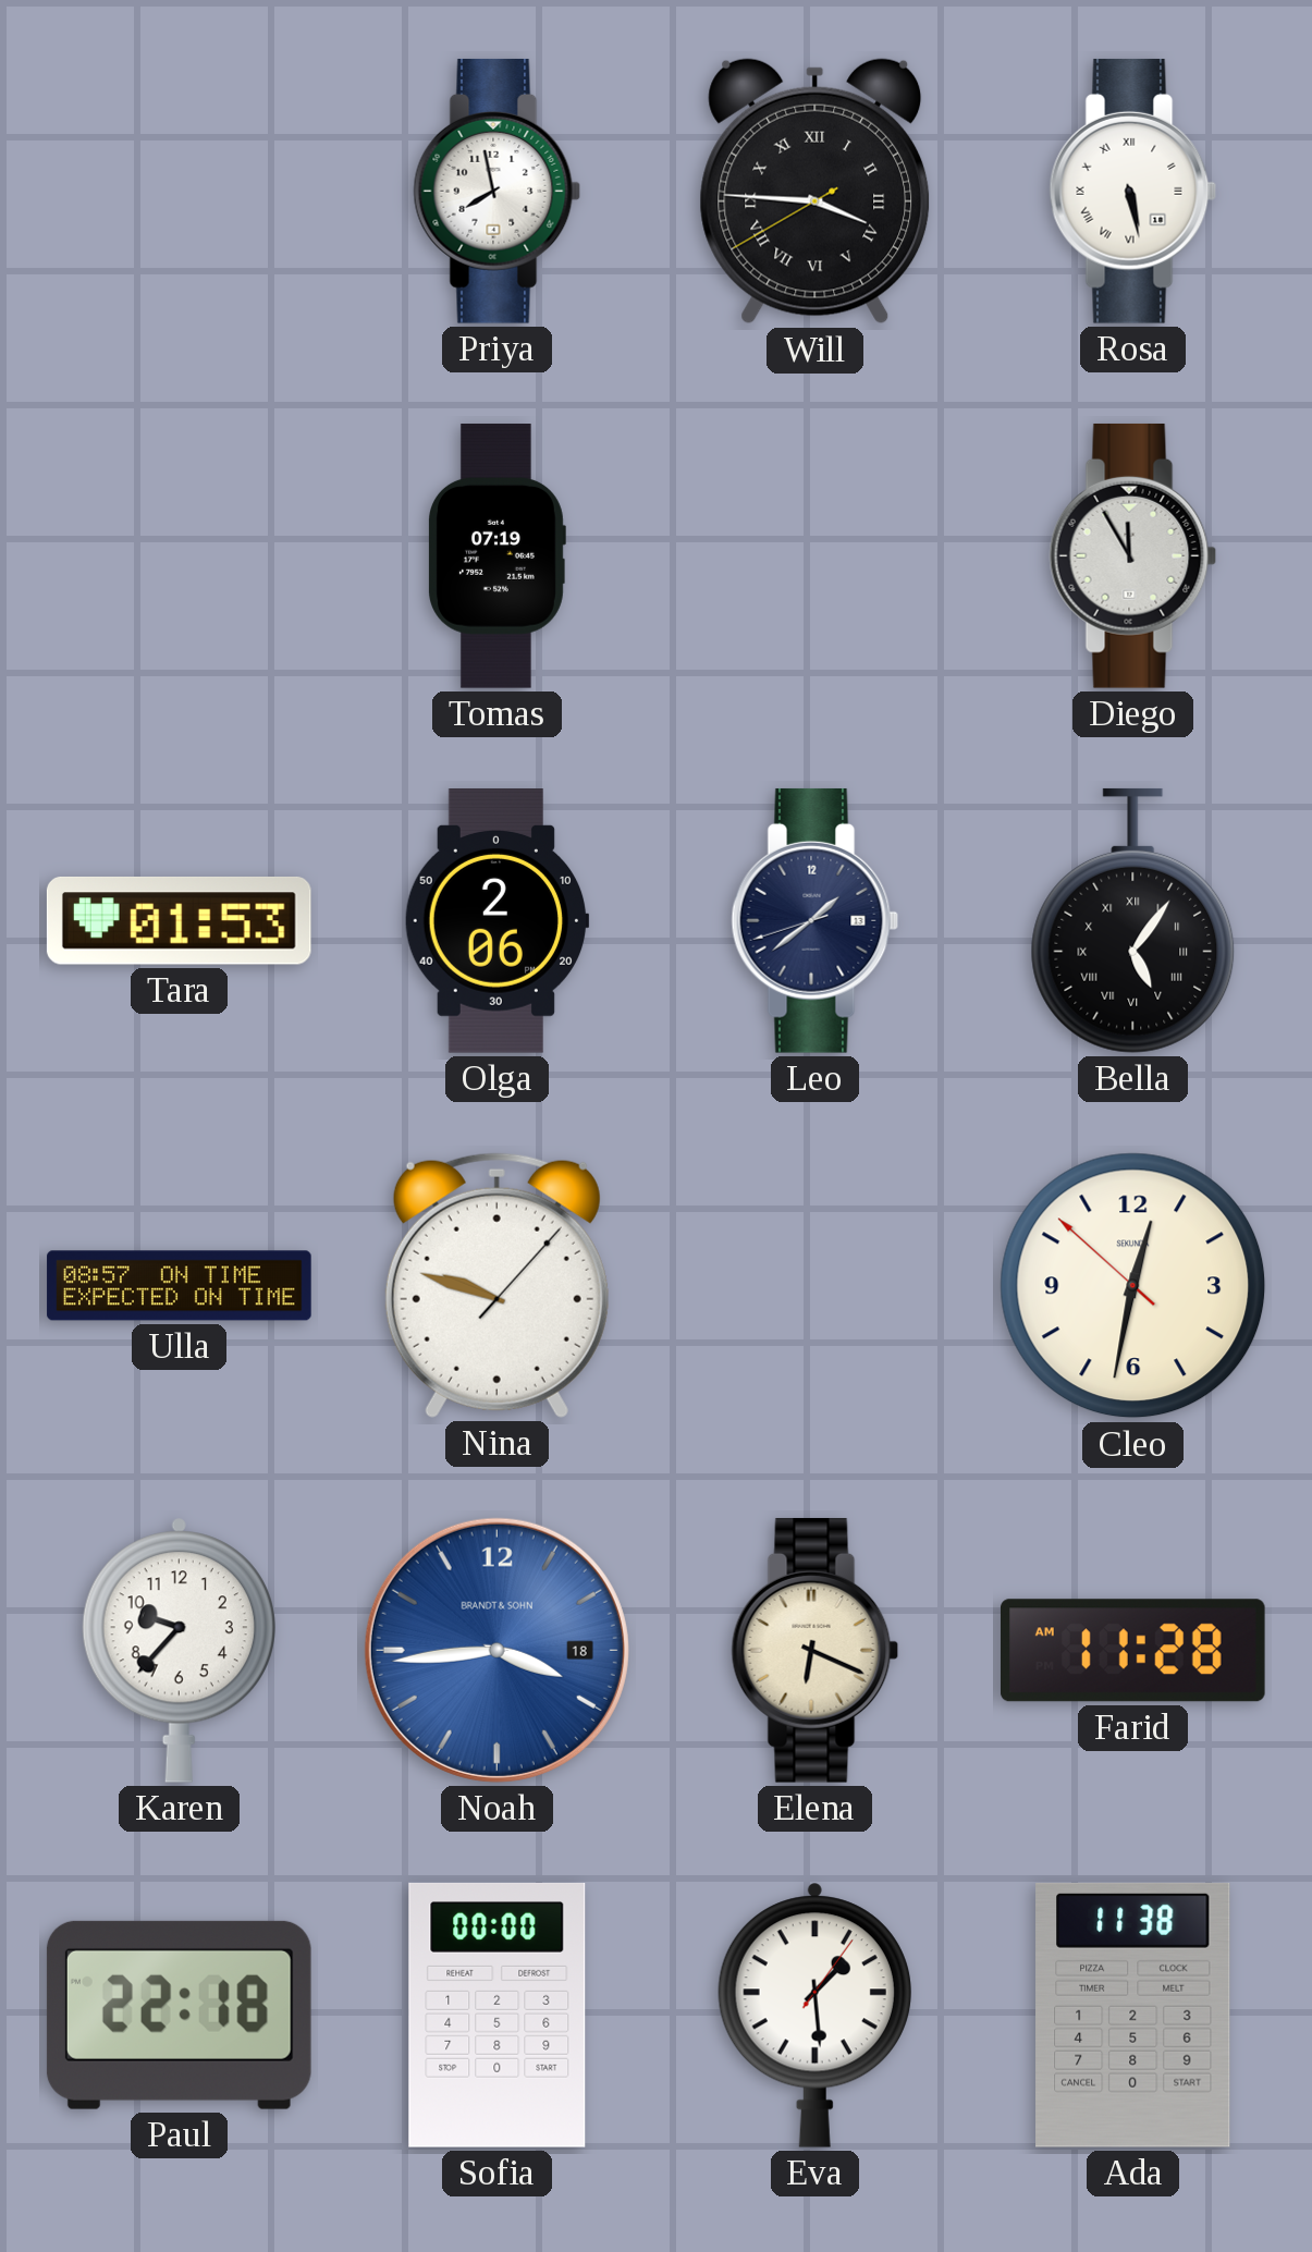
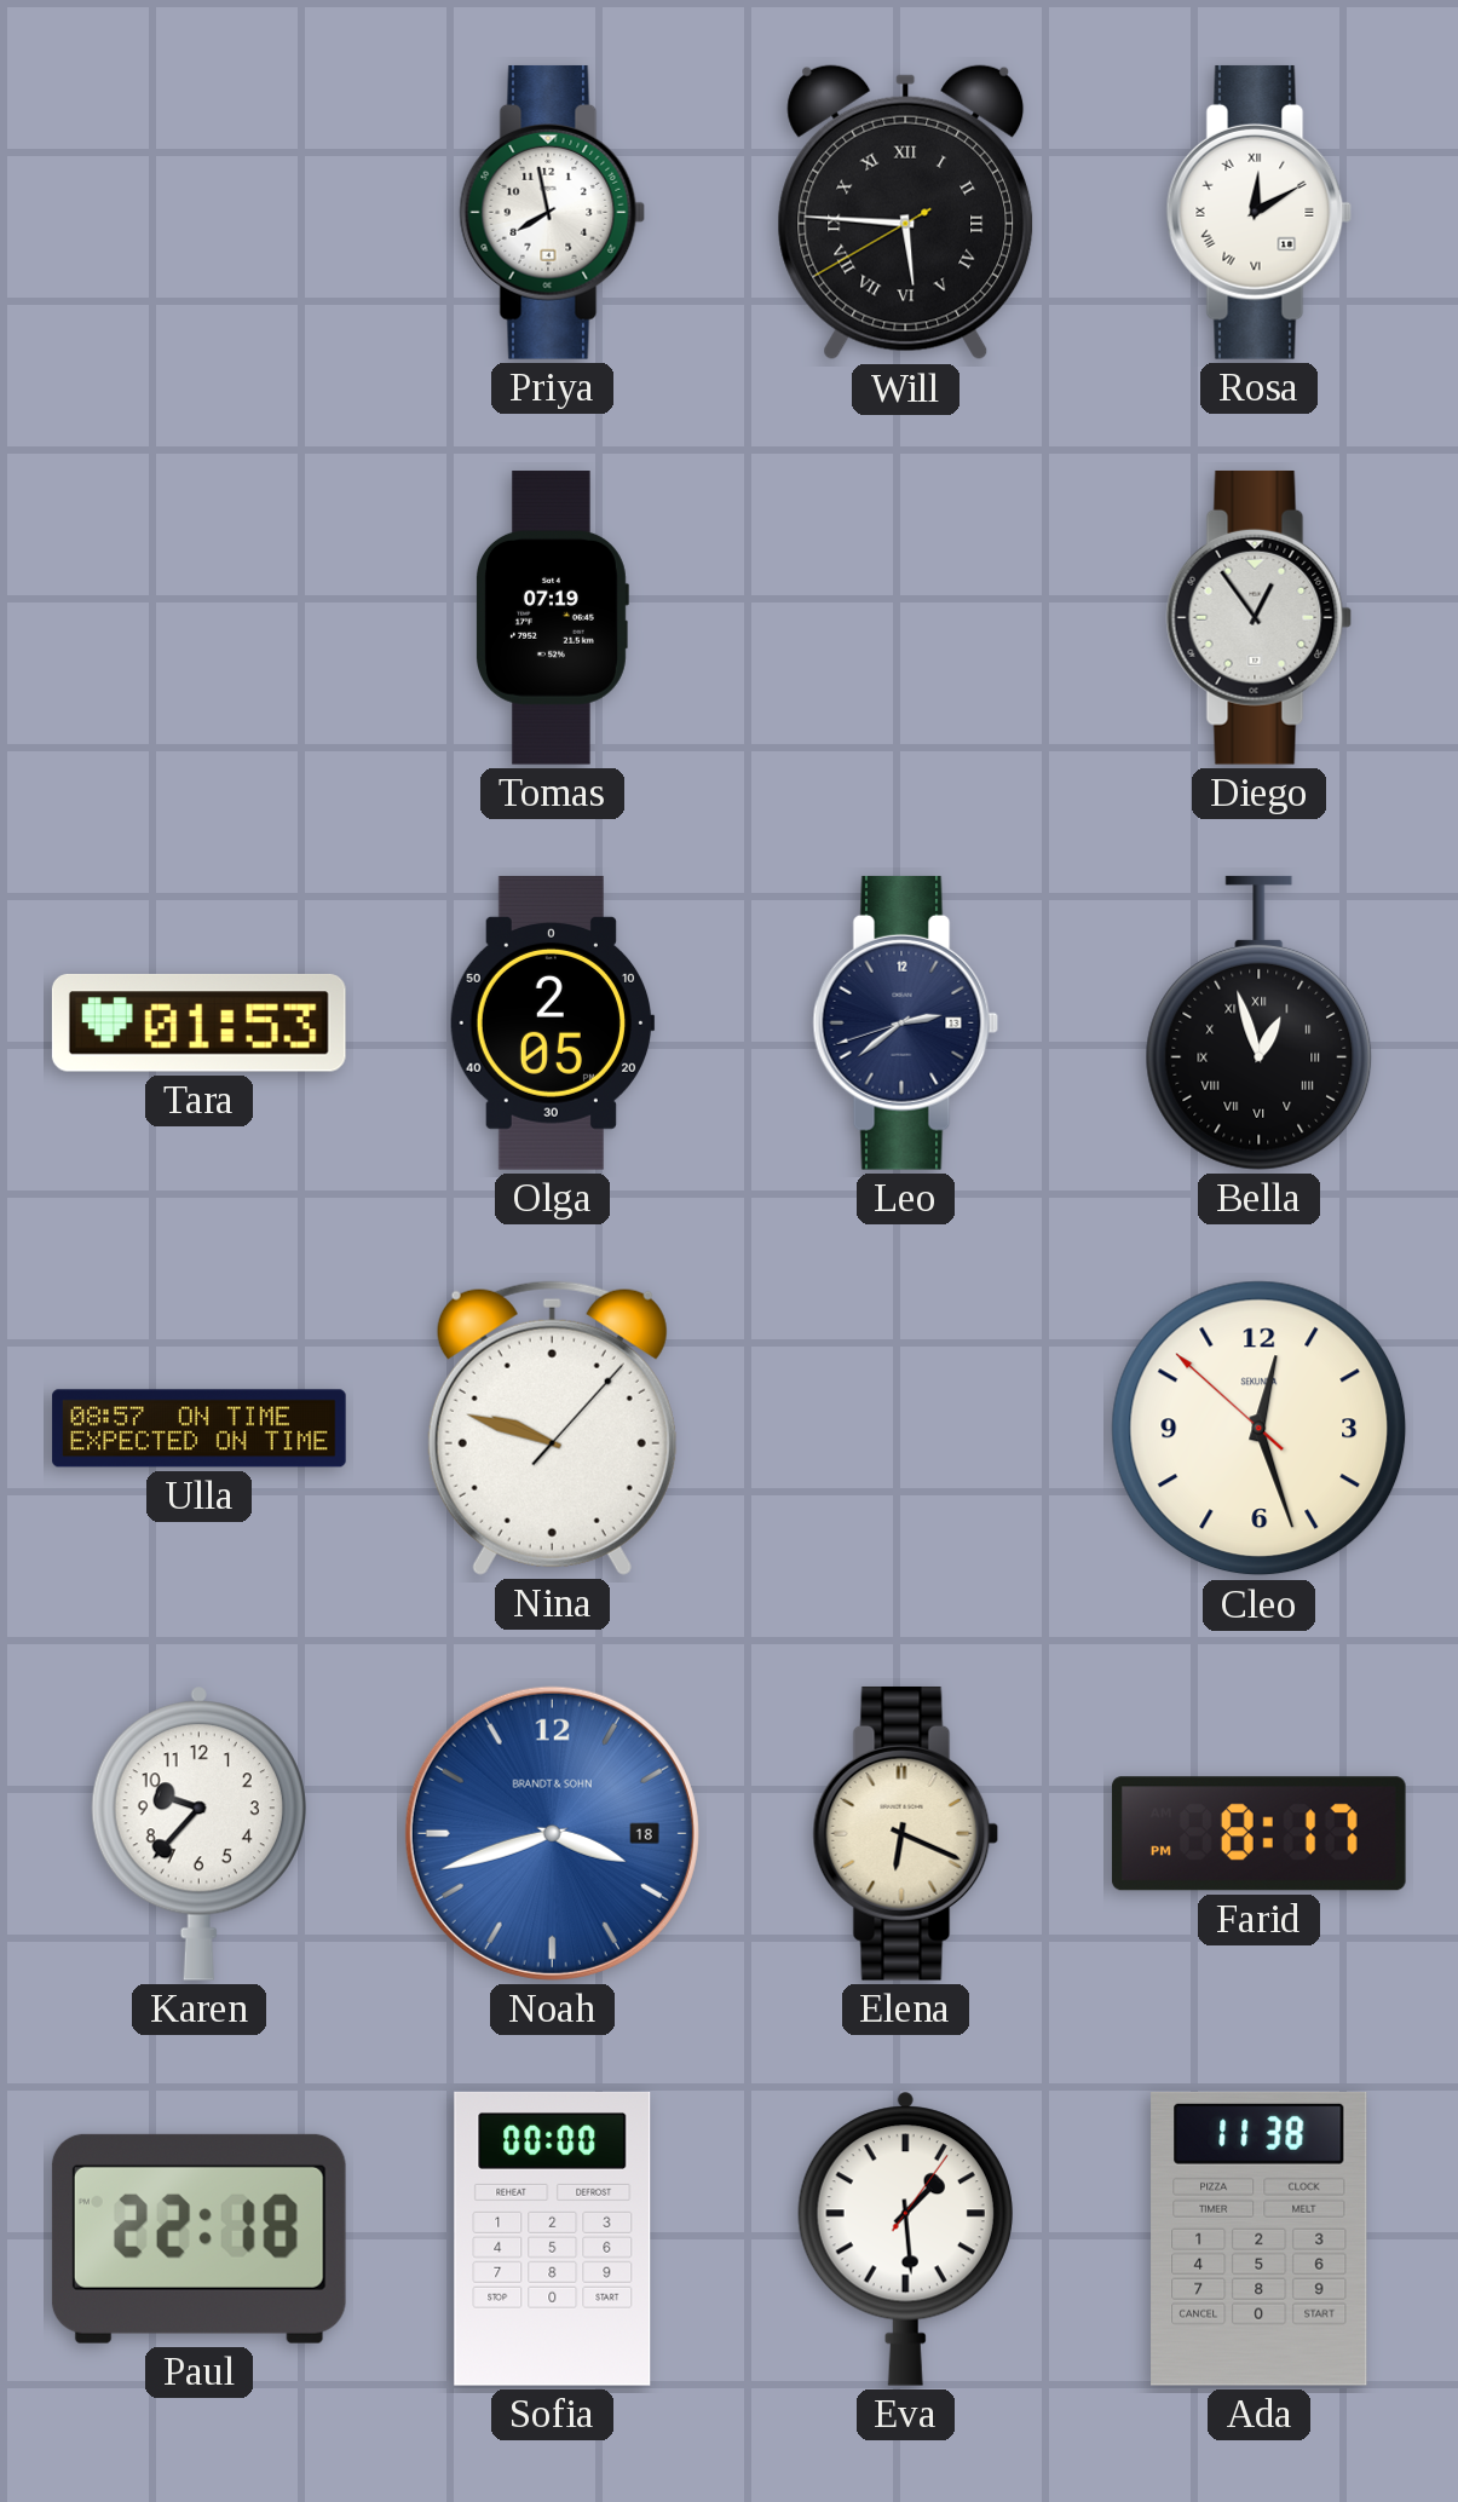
Will: 3:45 -> 5:45 (906, 213)
Rosa: 5:28 -> 12:10 (1260, 212)
Diego: 11:55 -> 12:54 (1260, 617)
Olga: 2:06 -> 2:05 (552, 1024)
Leo: 1:38 -> 2:38 (906, 1022)
Bella: 5:06 -> 12:57 (1260, 1022)
Cleo: 12:31 -> 12:26 (1260, 1429)
Noah: 3:44 -> 3:42 (552, 1833)
Farid: 11:28 -> 8:17 (1258, 1834)
